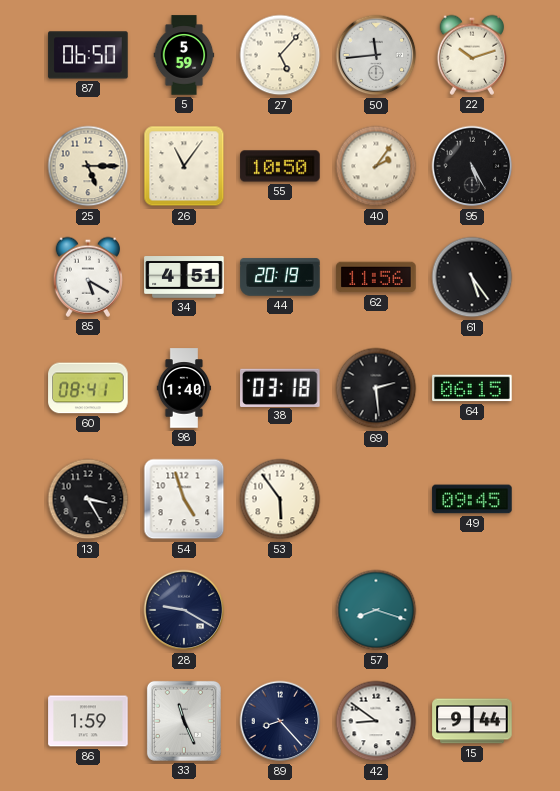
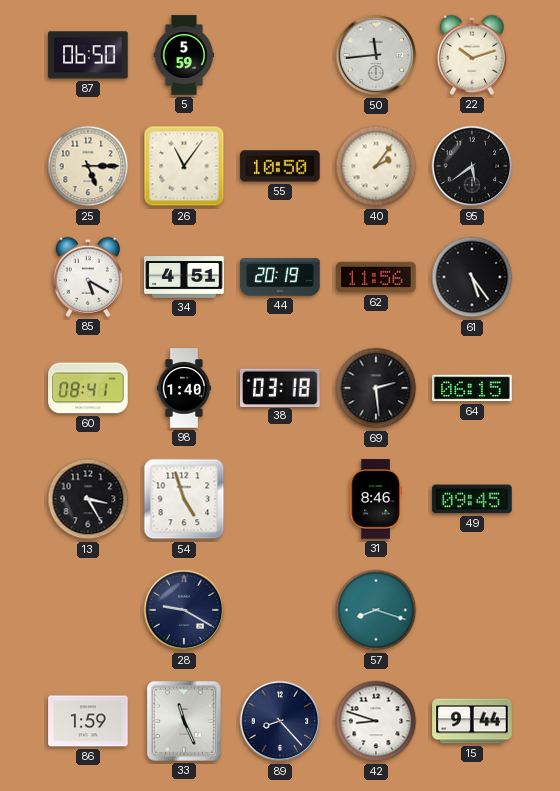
27: 5:07 -> none (280, 55)
95: 5:25 -> 5:39 (472, 166)
53: 5:54 -> none (280, 499)
31: none -> 8:46 (376, 499)
42: 8:51 -> 8:48 (376, 721)
